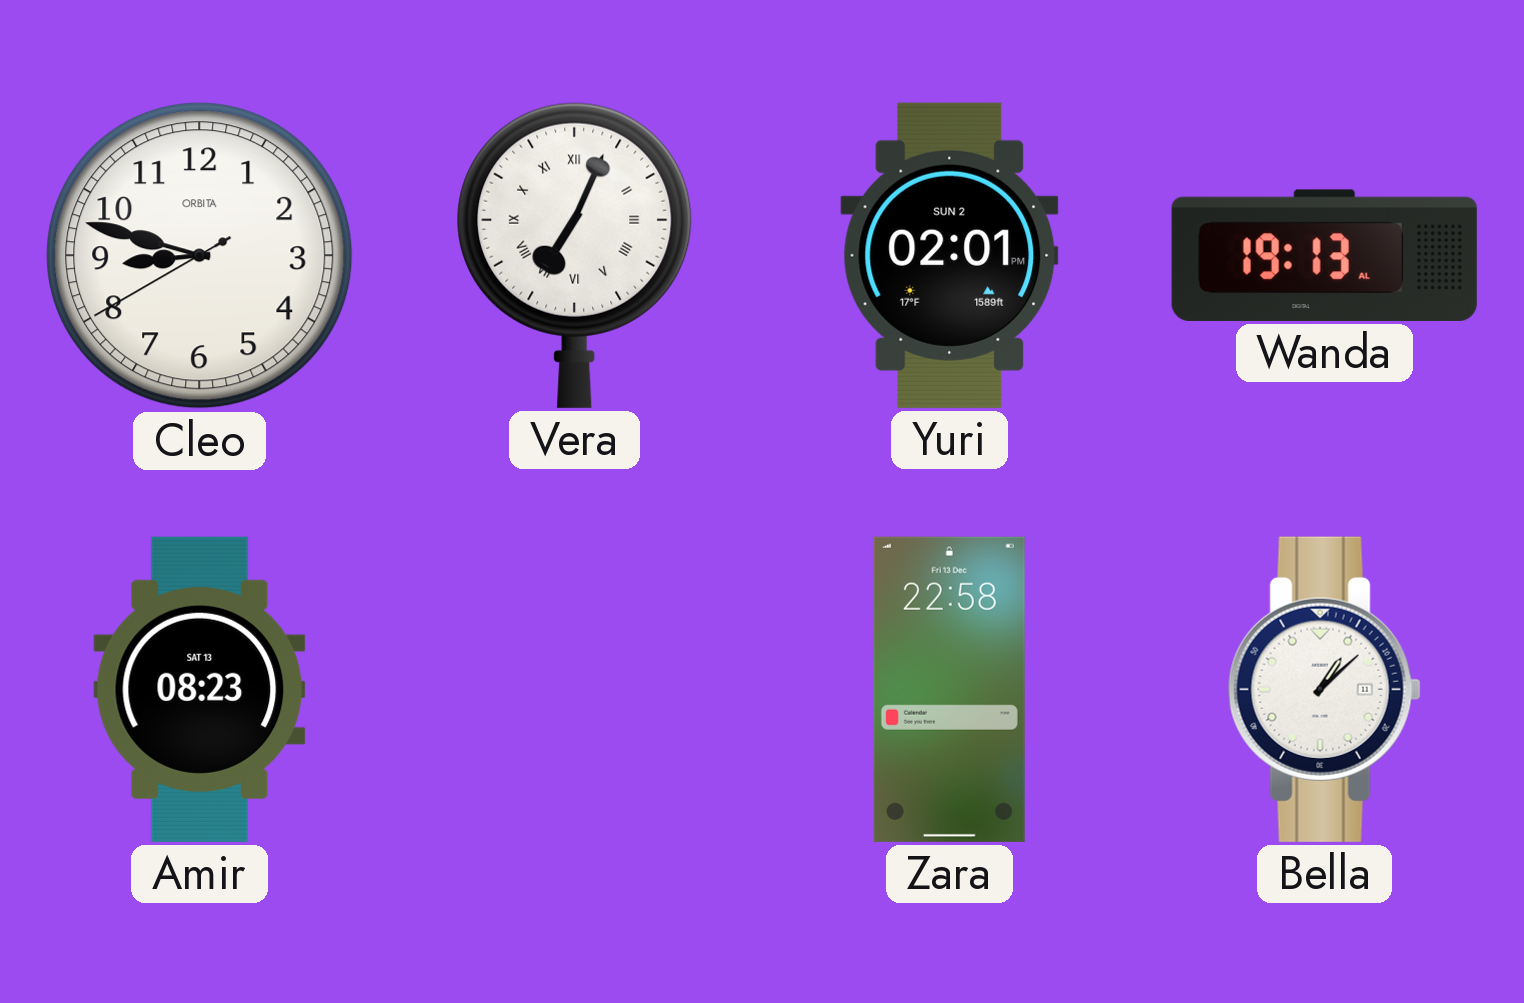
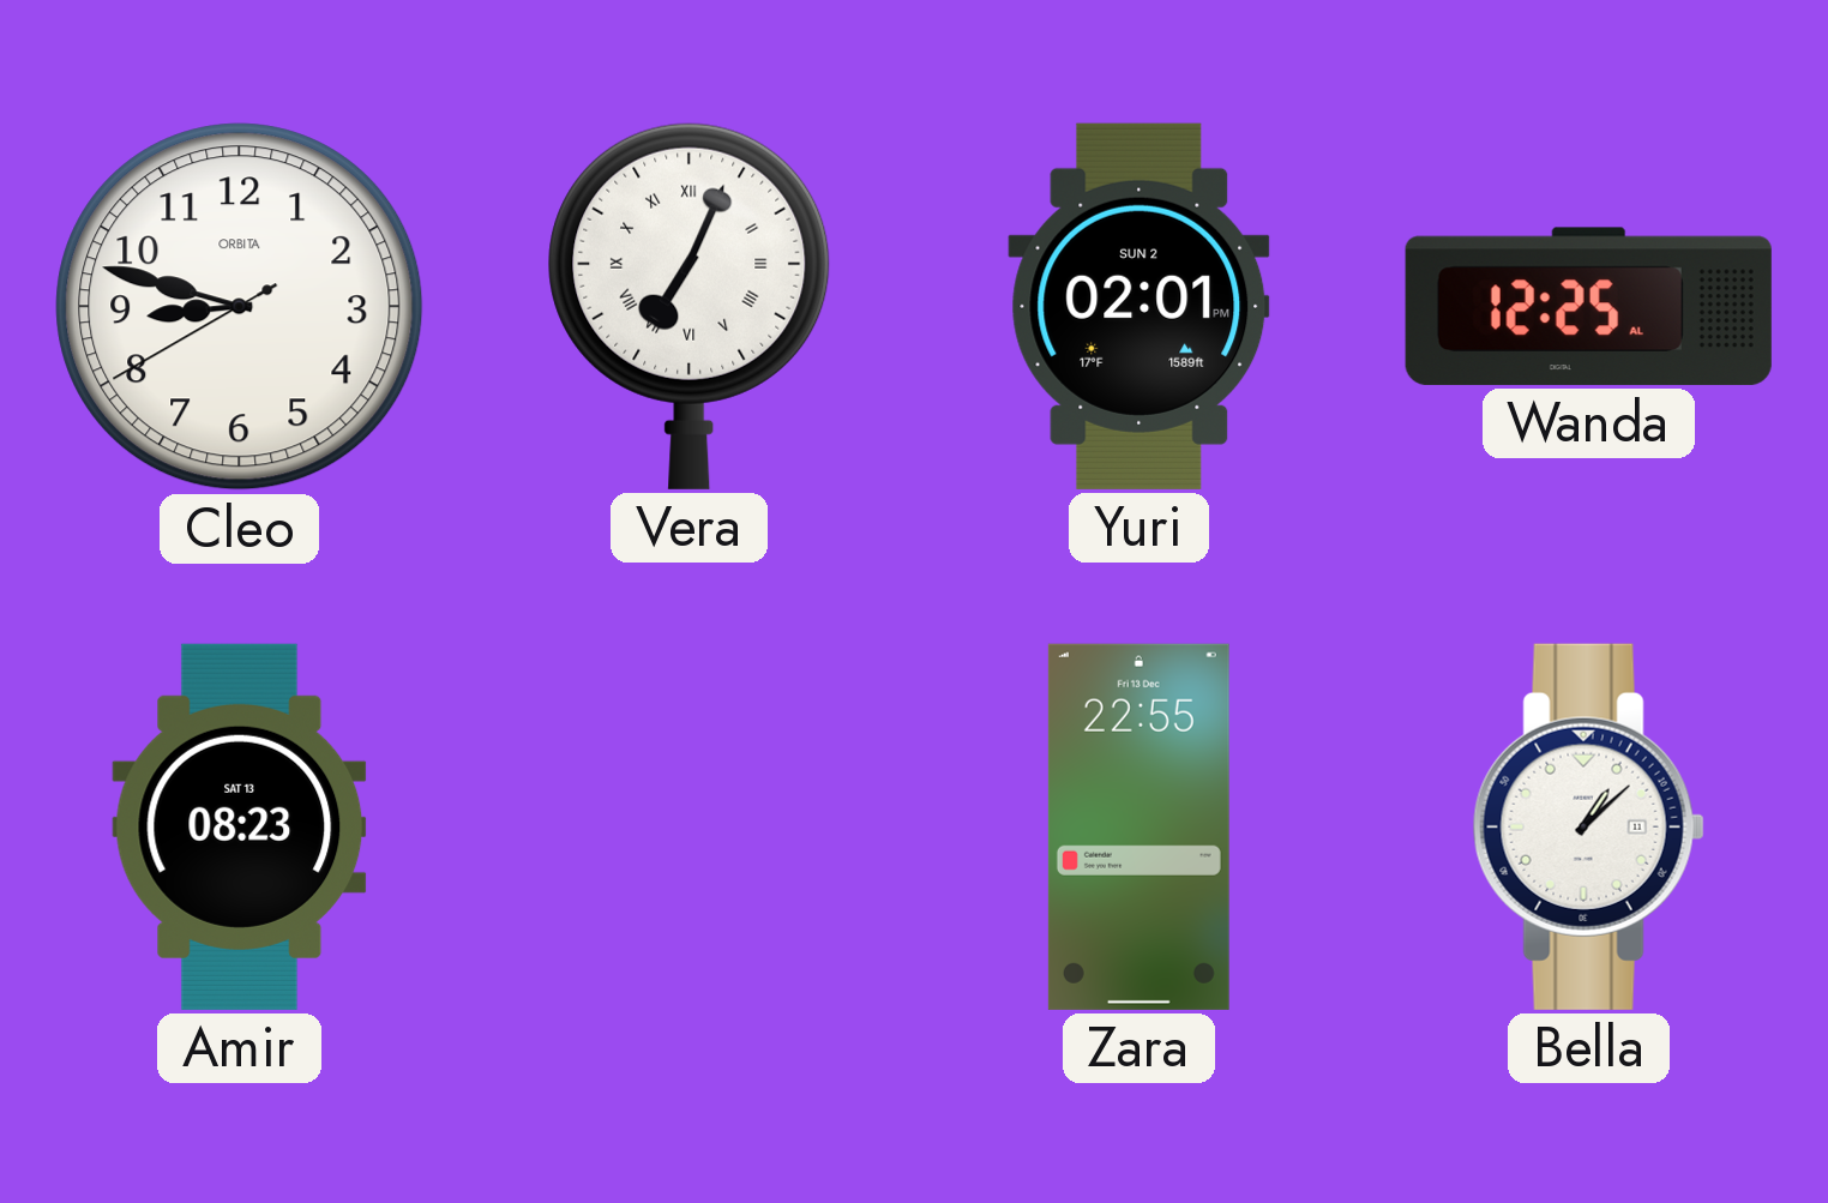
Wanda: 19:13 -> 12:25 (1588, 306)
Zara: 22:58 -> 22:55 (1138, 826)
